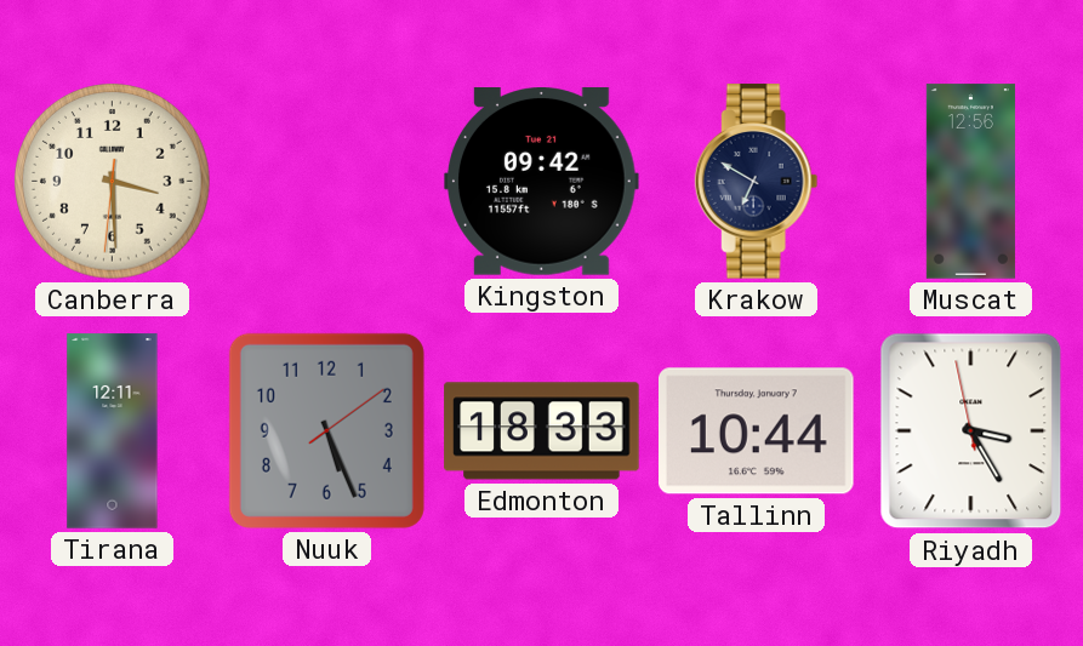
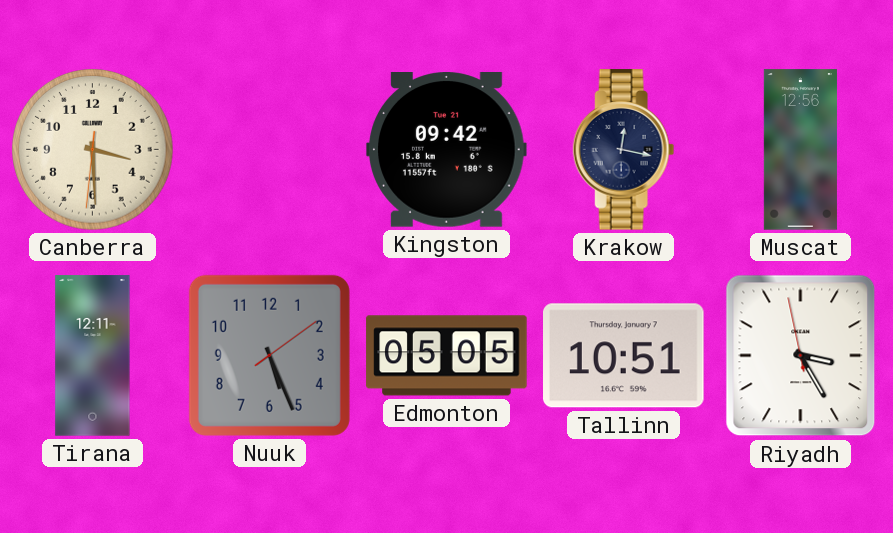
Krakow: 6:50 -> 12:17 (624, 150)
Edmonton: 18:33 -> 05:05 (447, 356)
Tallinn: 10:44 -> 10:51 (624, 356)
